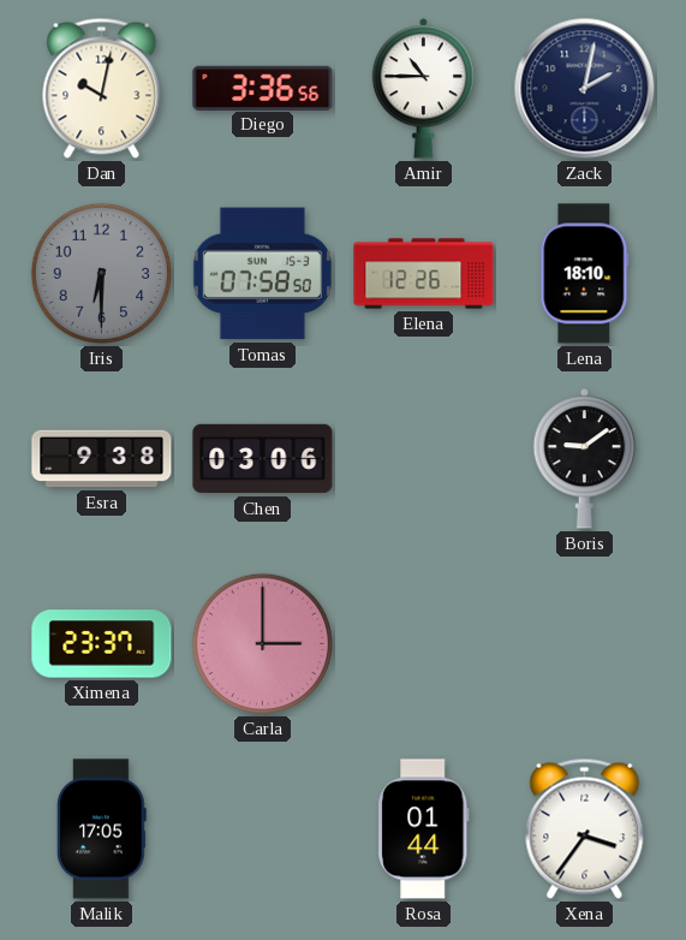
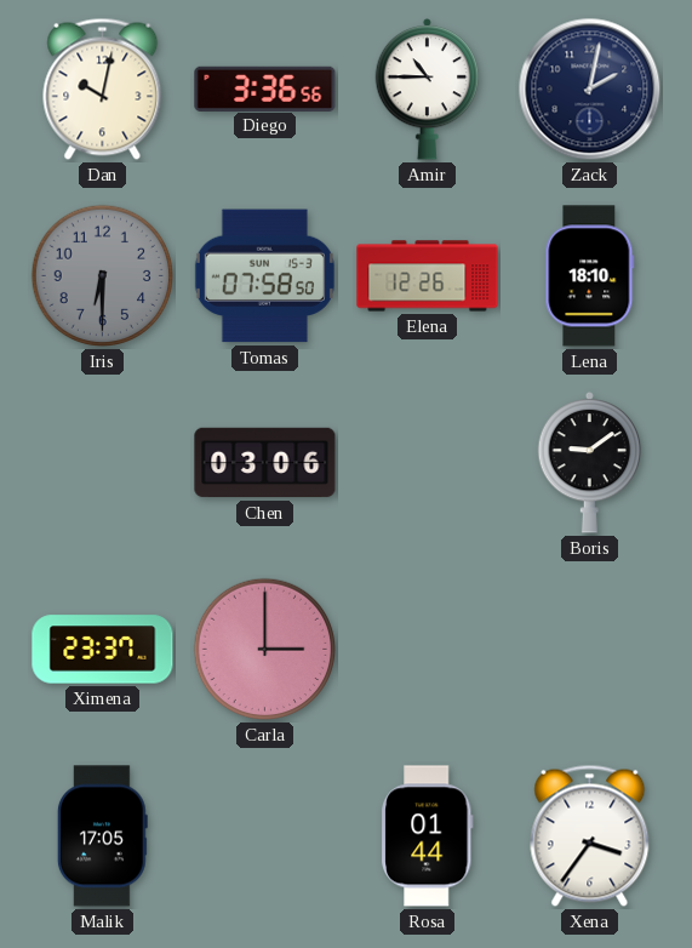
Esra: 9:38 -> none (102, 459)
